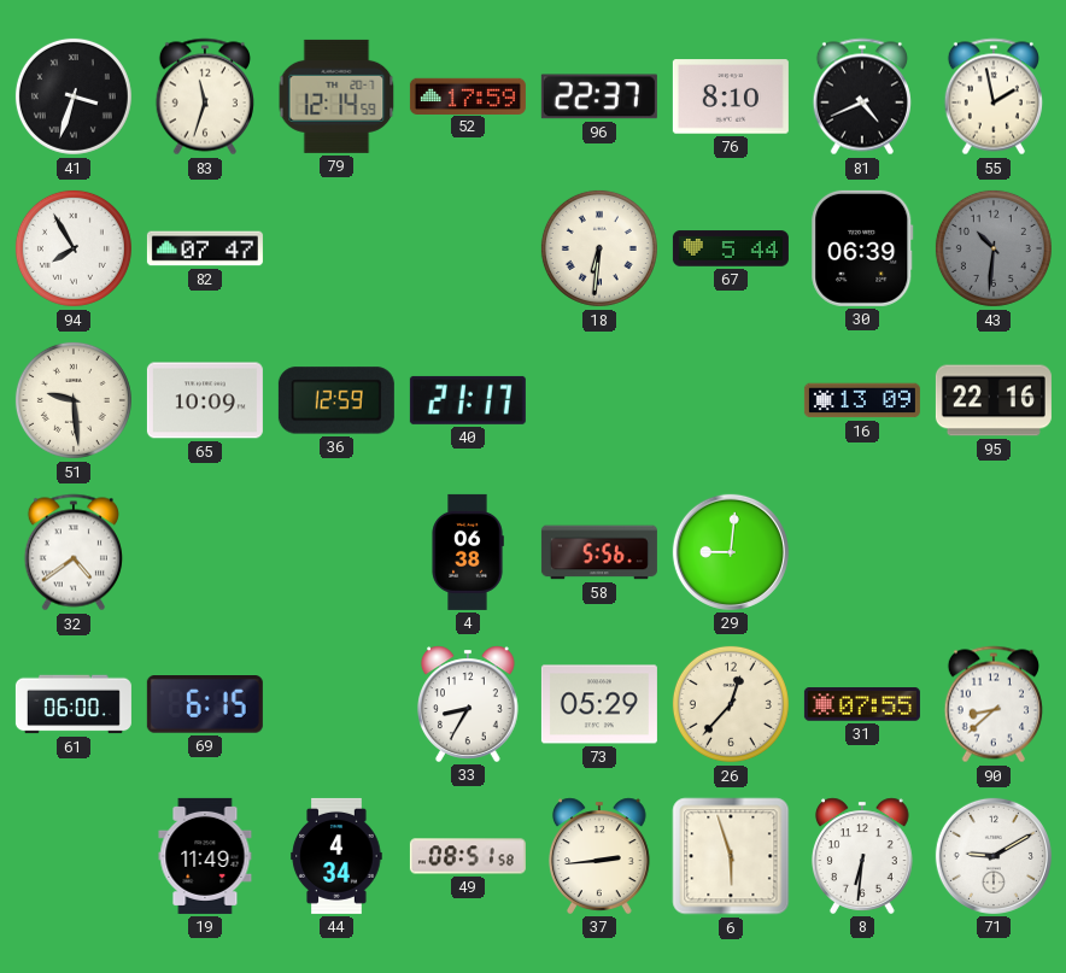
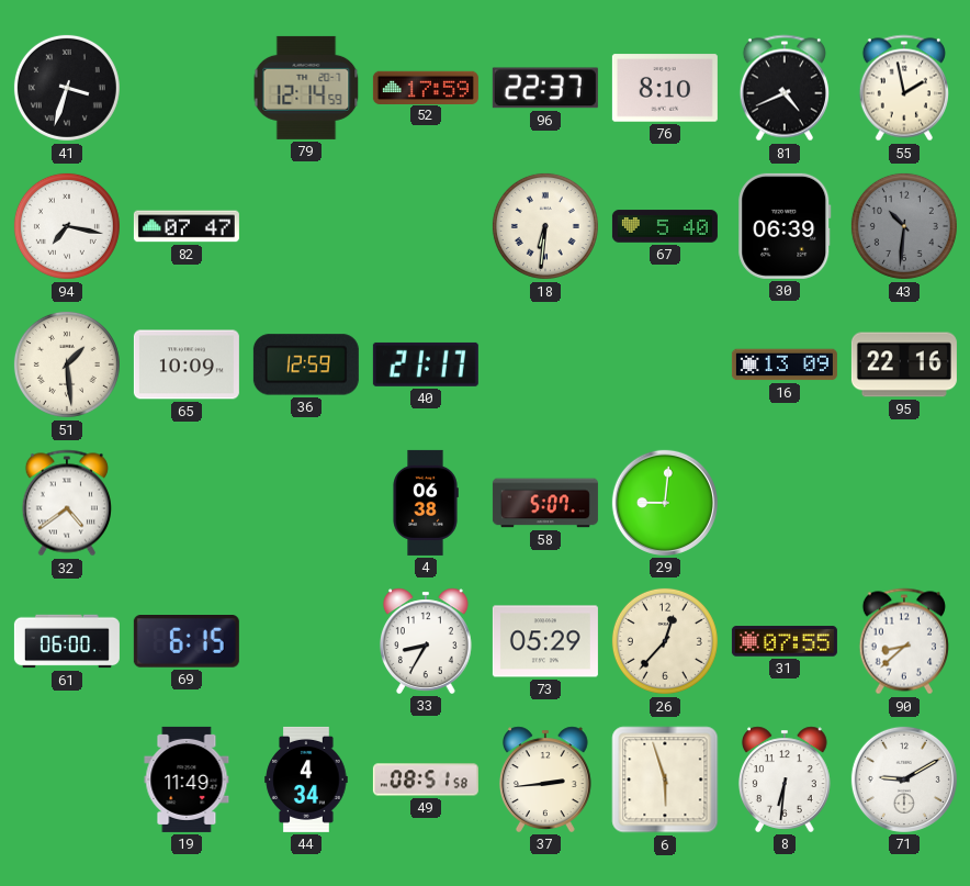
83: 11:33 -> none (205, 96)
94: 7:55 -> 7:17 (67, 226)
67: 5:44 -> 5:40 (665, 226)
51: 9:29 -> 1:29 (67, 365)
58: 5:56 -> 5:07 (545, 503)
